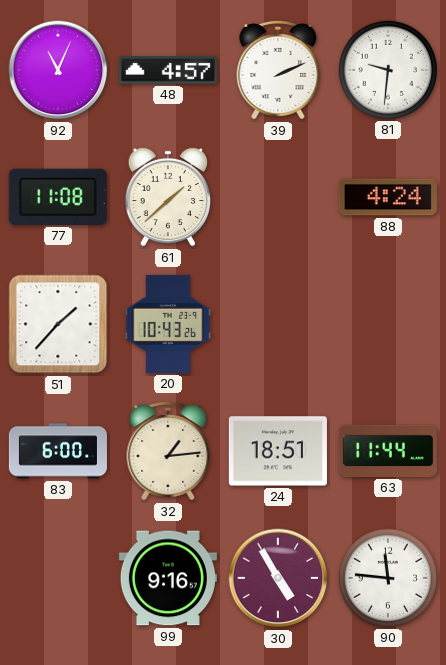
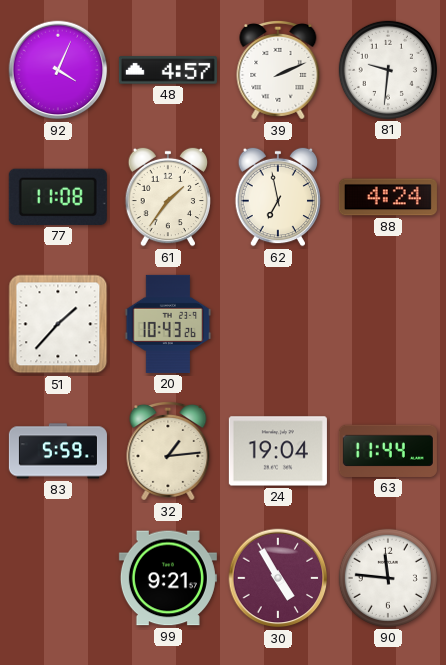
92: 11:04 -> 4:04 (58, 70)
61: 1:38 -> 1:36 (167, 197)
62: none -> 6:58 (277, 197)
83: 6:00 -> 5:59 (58, 451)
24: 18:51 -> 19:04 (278, 451)
99: 9:16 -> 9:21 (168, 578)
